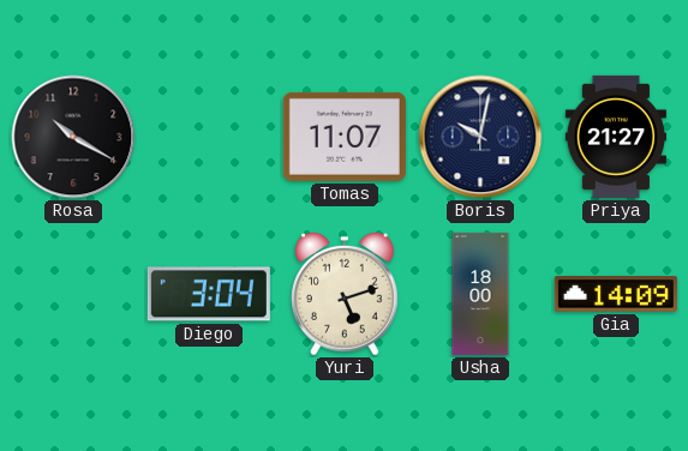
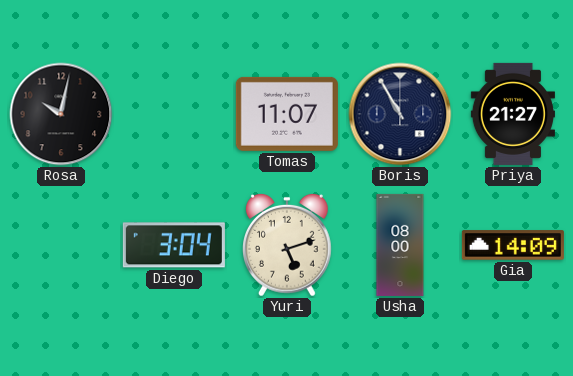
Rosa: 10:20 -> 10:02 (61, 114)
Boris: 10:02 -> 10:55 (400, 114)
Usha: 18:00 -> 08:00 (400, 245)
